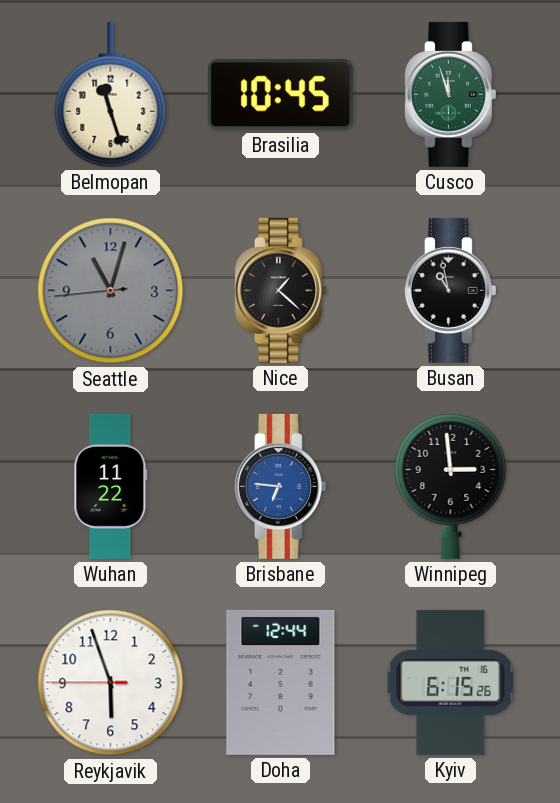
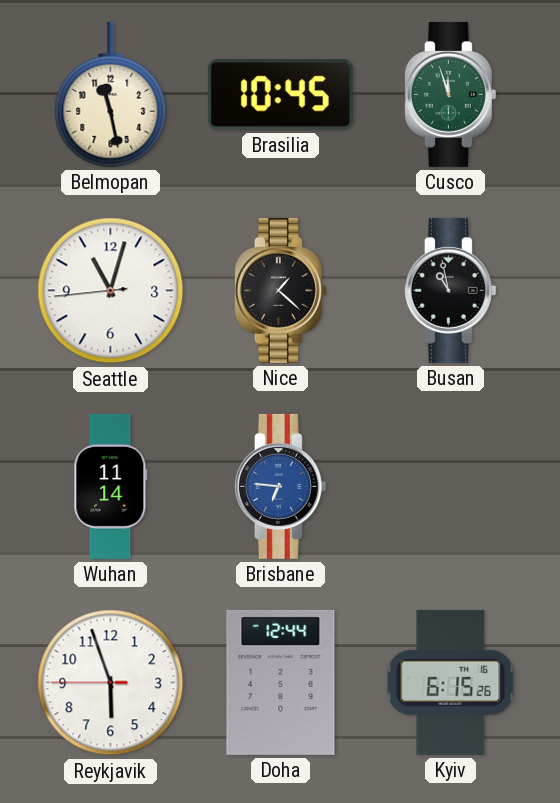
Belmopan: 11:27 -> 11:28 (111, 94)
Seattle dial: grey -> white (111, 291)
Wuhan: 11:22 -> 11:14 (111, 486)
Winnipeg: 2:59 -> none (451, 486)
